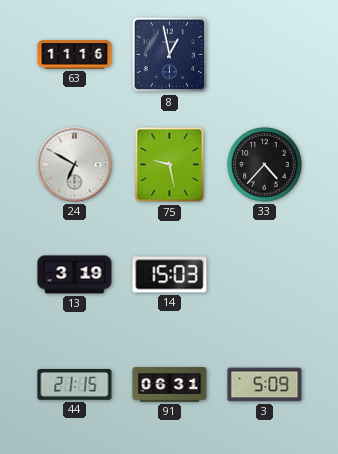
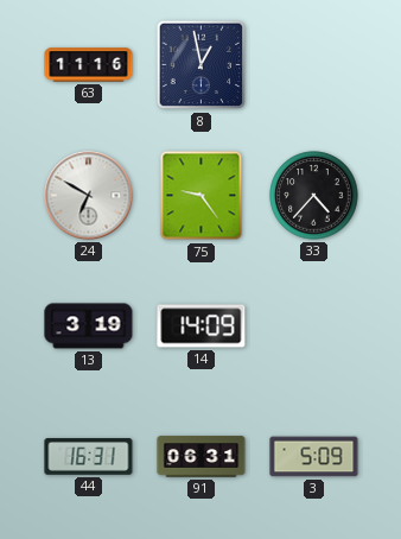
75: 9:28 -> 9:24 (202, 196)
14: 15:03 -> 14:09 (202, 326)
44: 21:15 -> 16:31 (89, 457)
